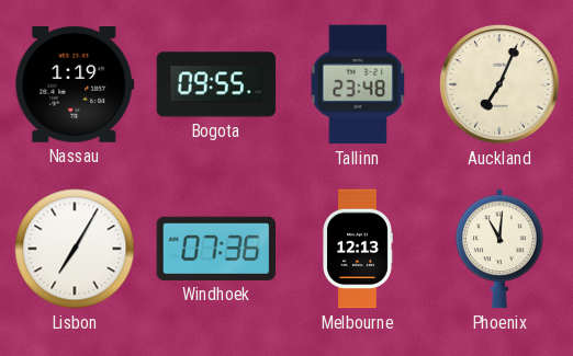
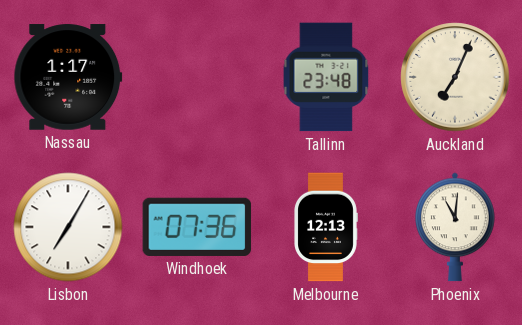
Nassau: 1:19 -> 1:17 (68, 77)
Bogota: 09:55 -> none (216, 84)
